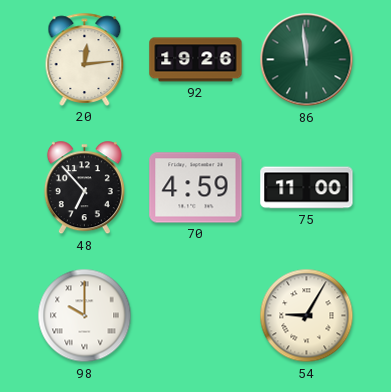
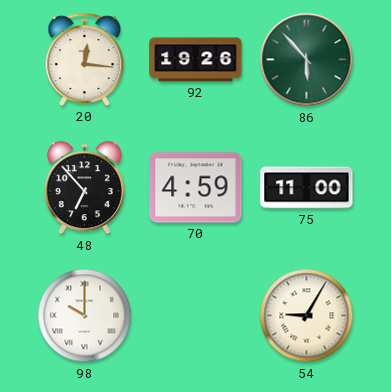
20: 12:14 -> 12:16 (85, 59)
86: 11:59 -> 5:53 (307, 60)
